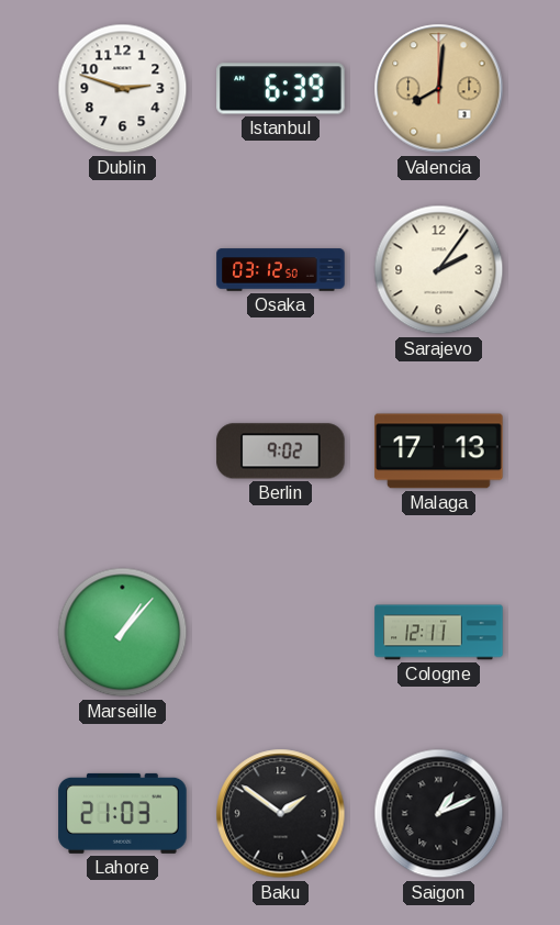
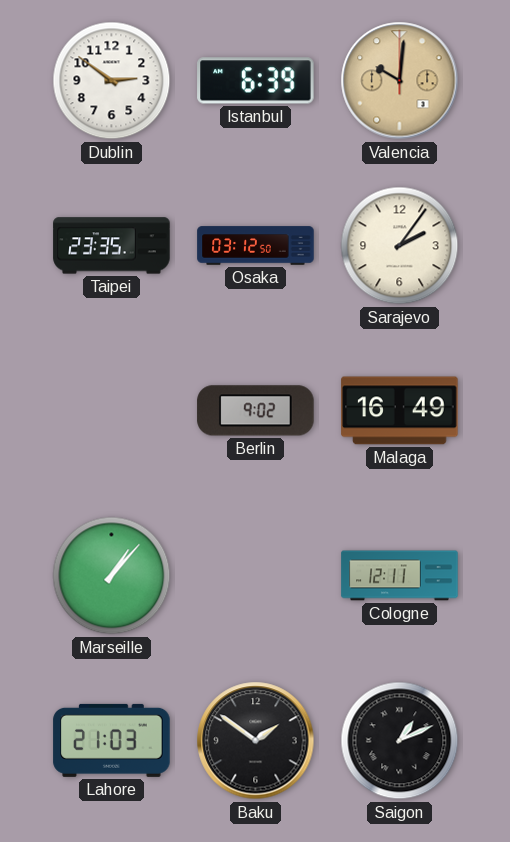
Dublin: 2:48 -> 2:51 (112, 81)
Valencia: 8:01 -> 10:01 (400, 81)
Taipei: none -> 23:35 (112, 246)
Malaga: 17:13 -> 16:49 (400, 411)
